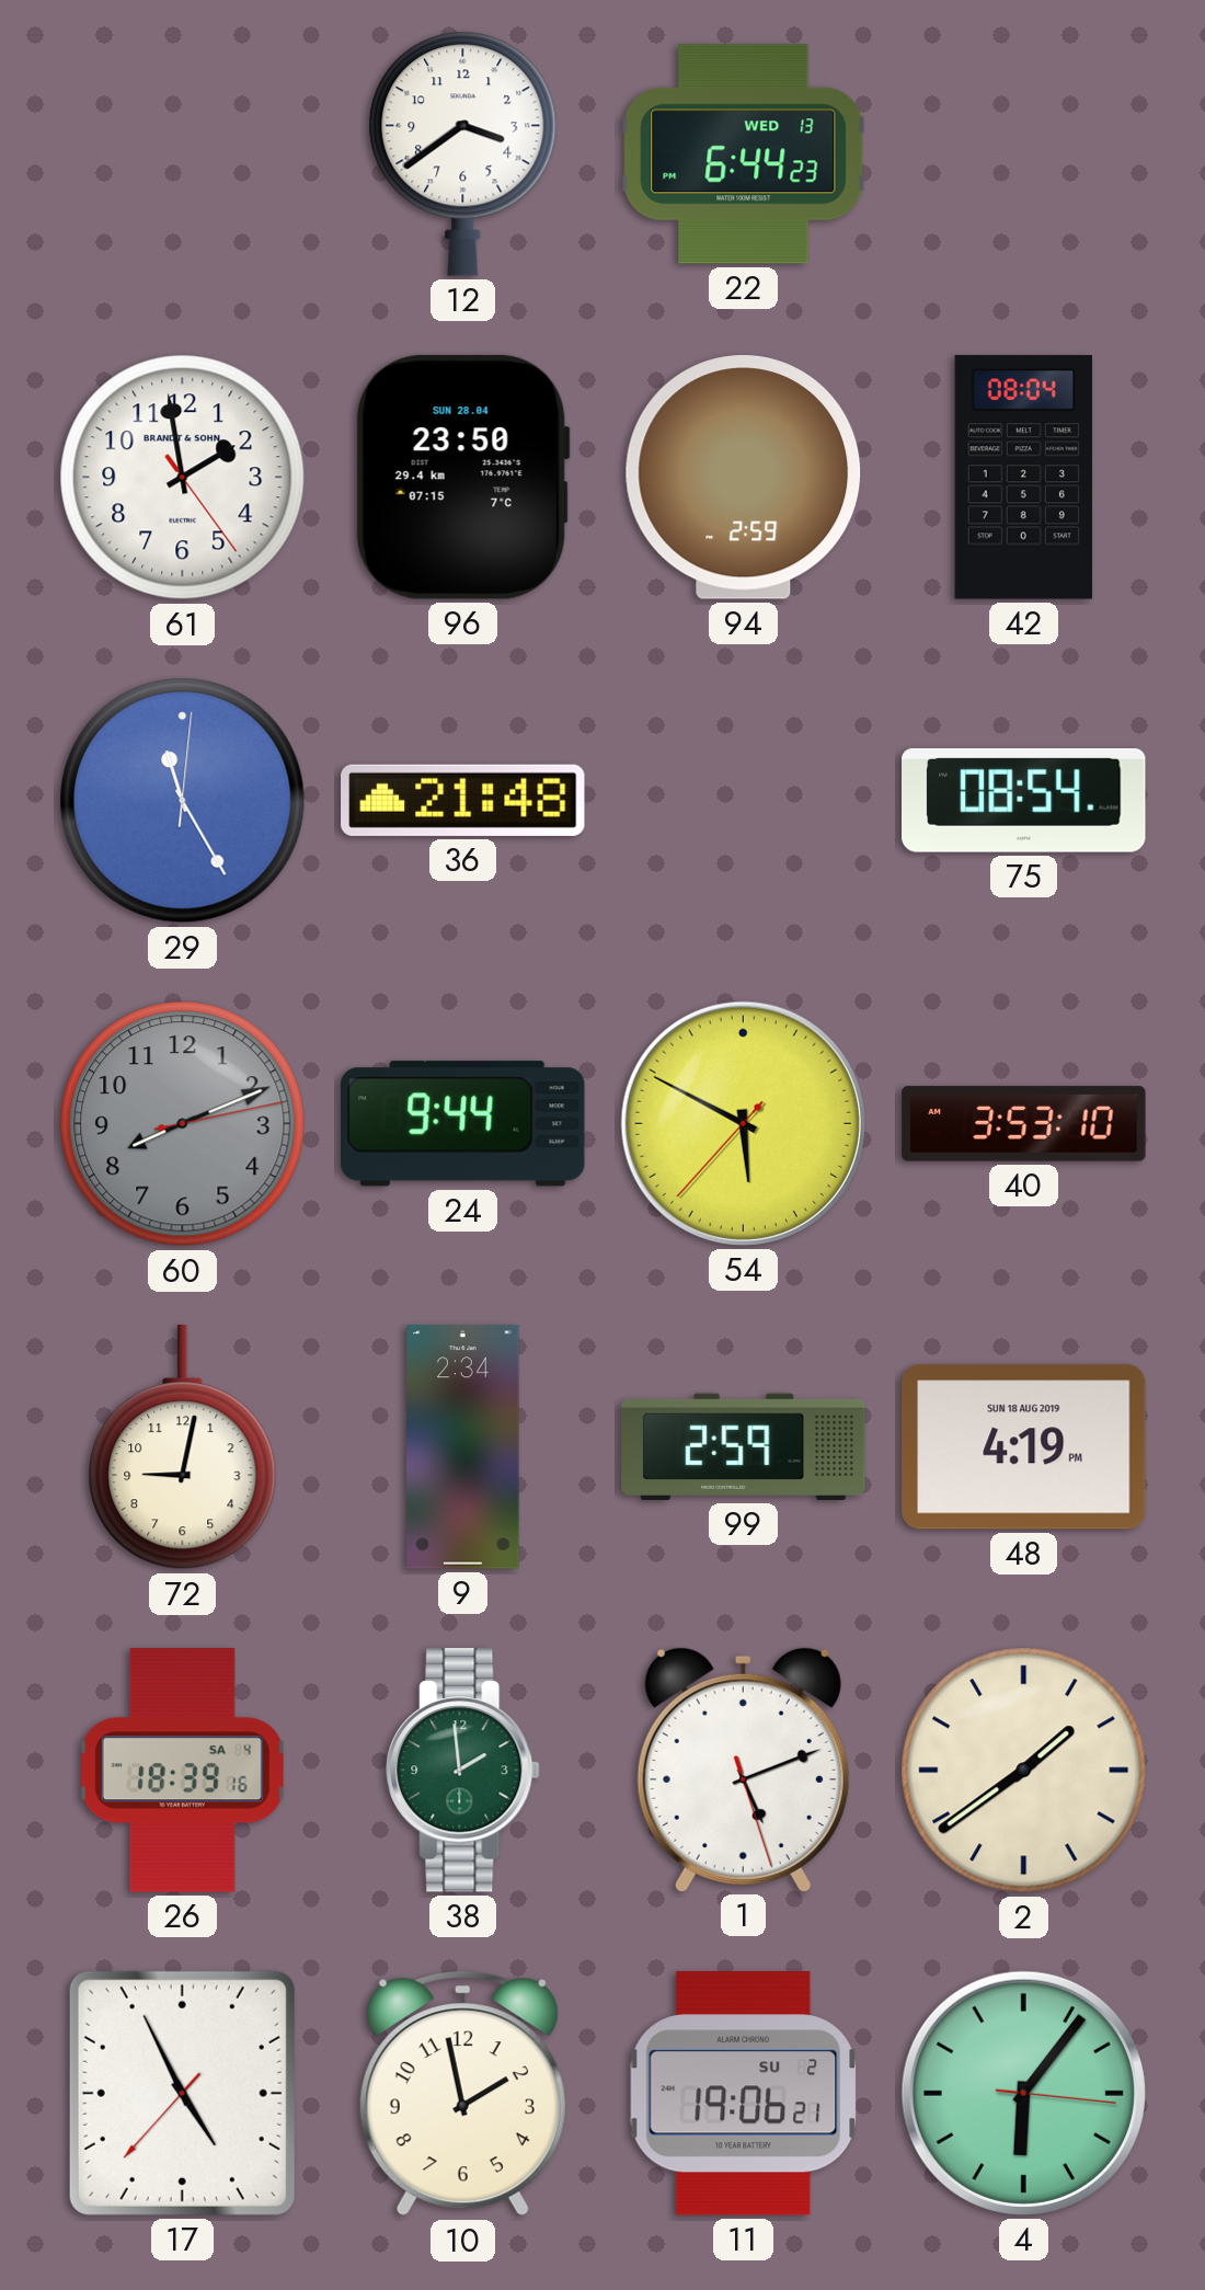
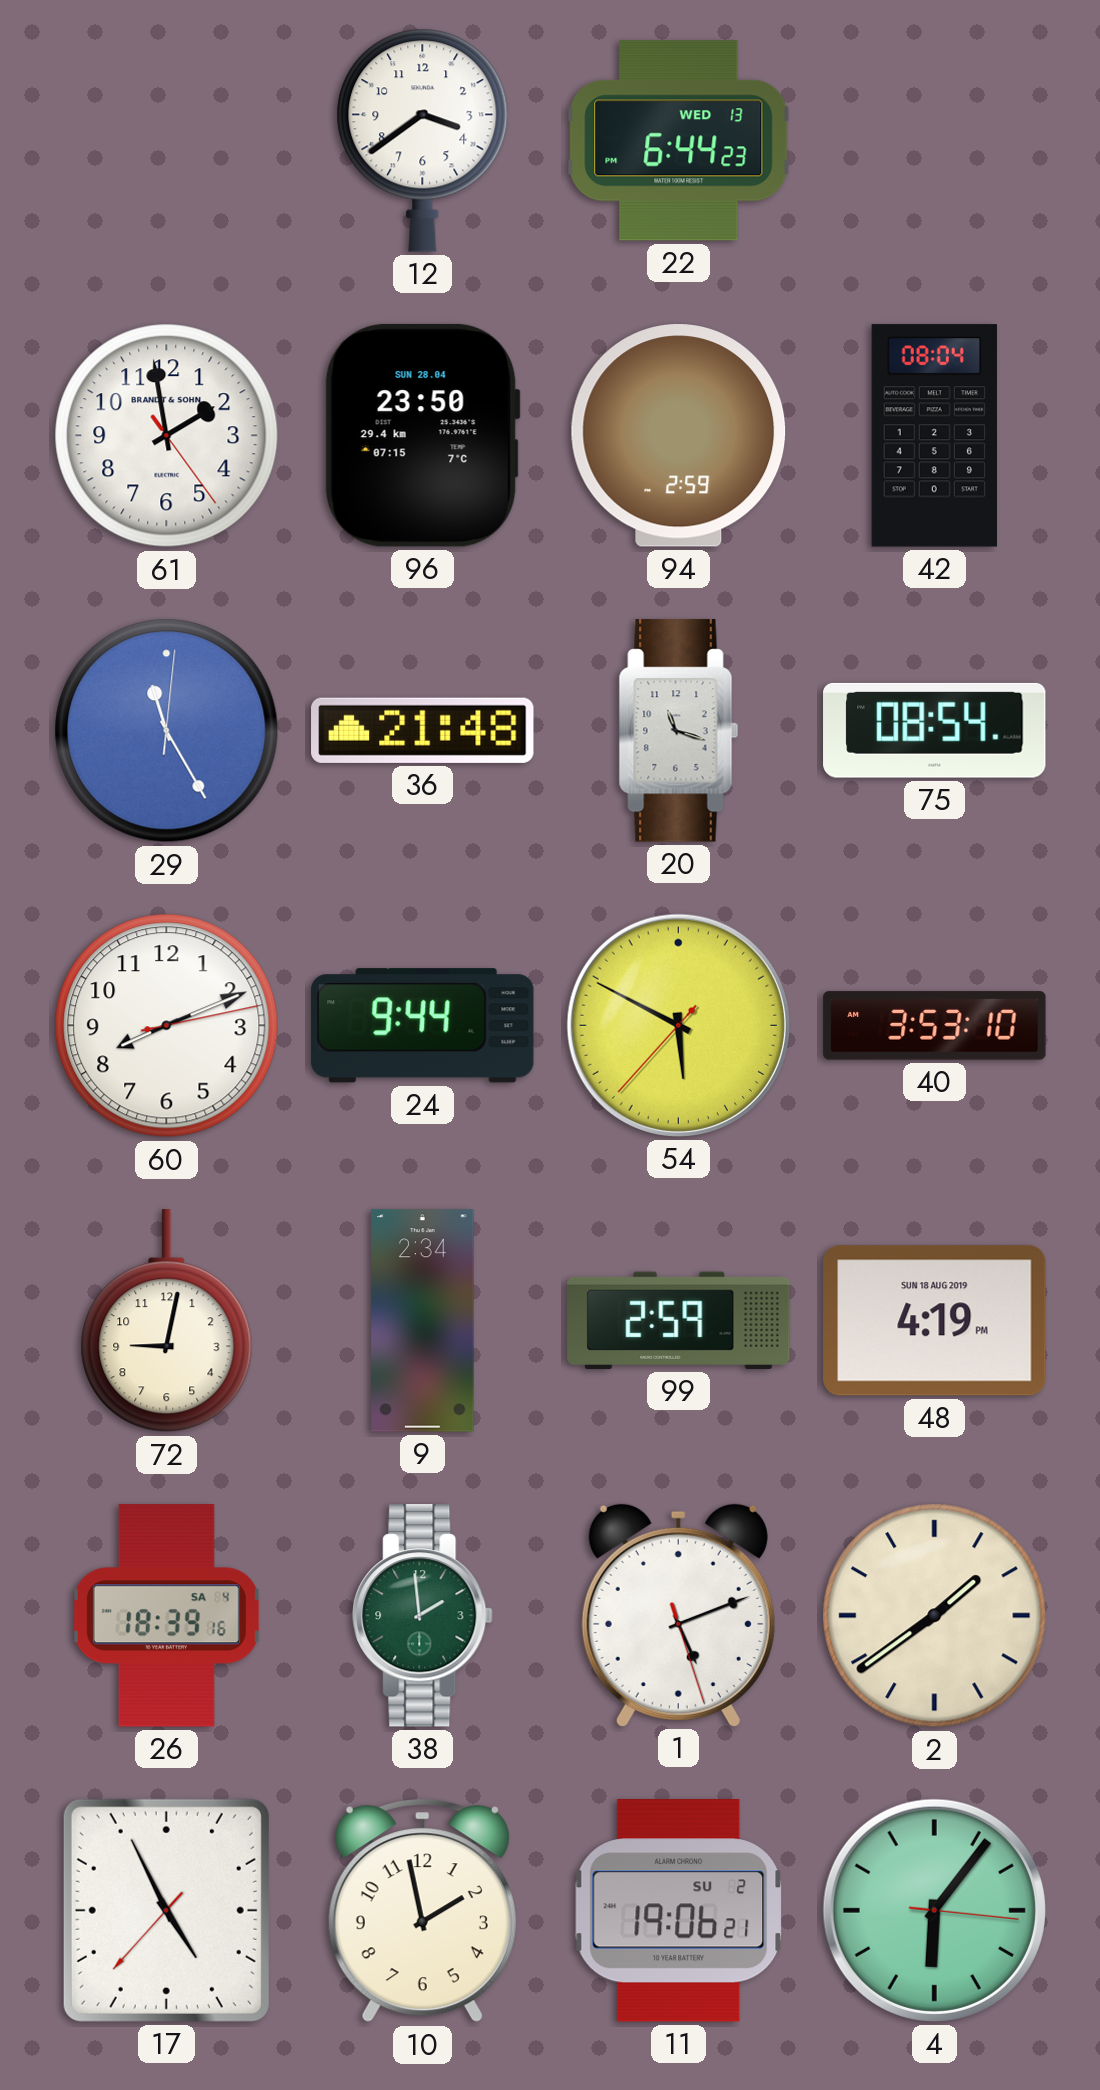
20: none -> 11:18 (679, 731)
60 dial: grey -> white (167, 1026)
